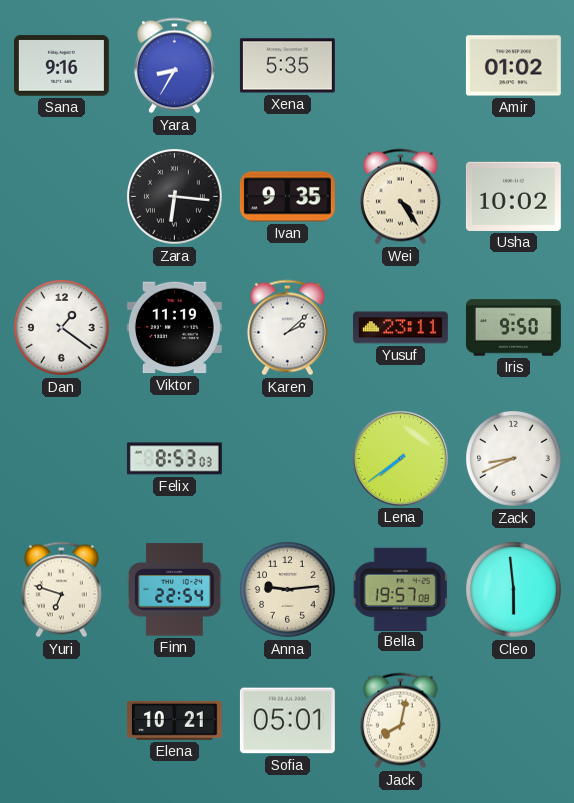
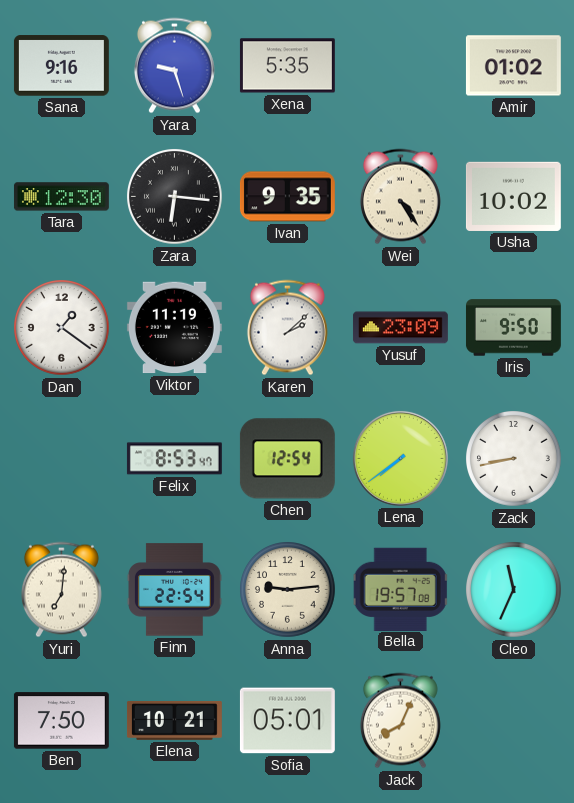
Yara: 8:35 -> 9:27 (174, 66)
Tara: none -> 12:30 (61, 197)
Yusuf: 23:11 -> 23:09 (400, 328)
Felix: 8:53:03 -> 8:53:47 (174, 459)
Chen: none -> 12:54 (287, 459)
Zack: 8:41 -> 8:43 (514, 459)
Yuri: 6:48 -> 7:01 (61, 590)
Cleo: 5:59 -> 11:34 (514, 590)
Ben: none -> 7:50 (61, 721)
Jack: 8:02 -> 8:04 (400, 721)
